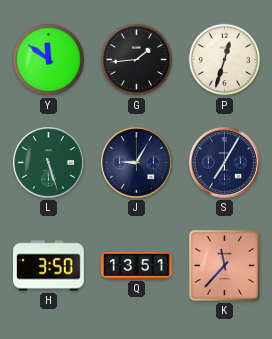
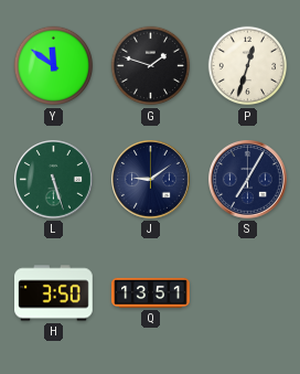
G: 1:44 -> 1:48 (151, 66)
J: 9:05 -> 9:09 (151, 180)
K: 11:37 -> none (224, 265)
